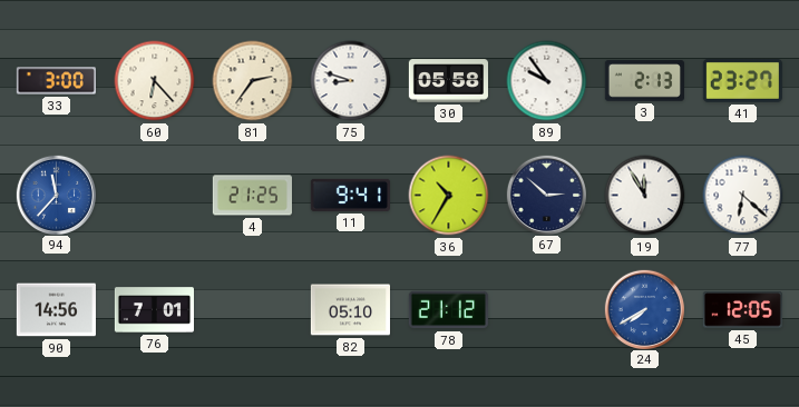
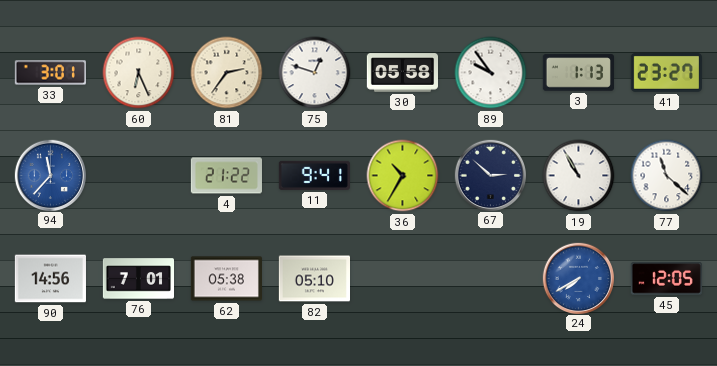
33: 3:00 -> 3:01 (50, 73)
60: 6:23 -> 6:26 (139, 73)
75: 8:48 -> 12:48 (315, 73)
3: 2:13 -> 1:13 (578, 73)
4: 21:25 -> 21:22 (226, 176)
19: 11:55 -> 10:55 (579, 176)
77: 6:22 -> 11:22 (667, 176)
62: none -> 05:38 (226, 279)
78: 21:12 -> none (448, 310)
